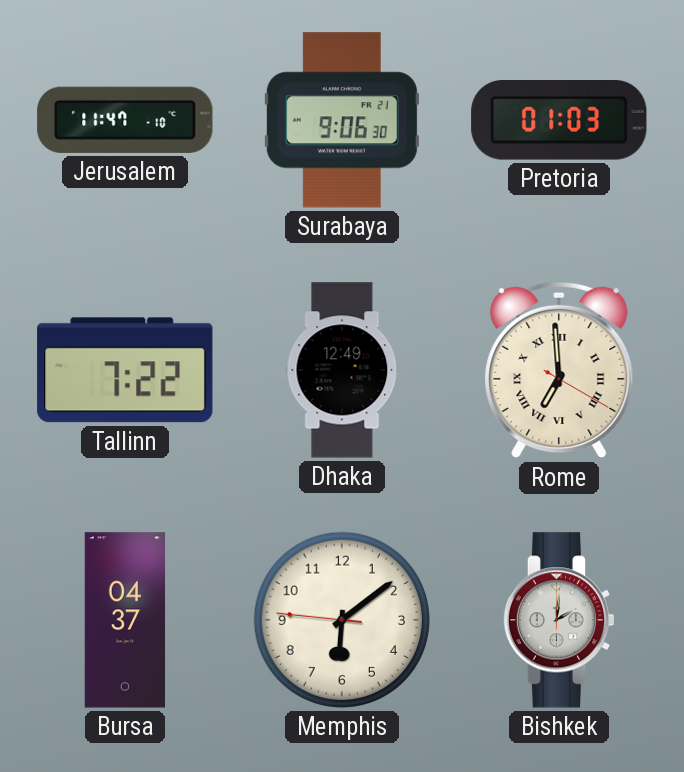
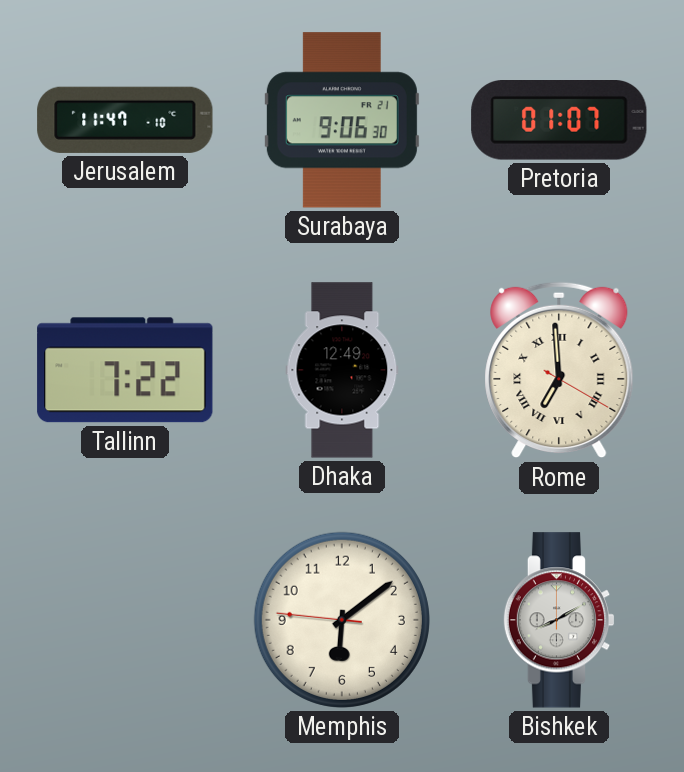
Pretoria: 01:03 -> 01:07 (559, 121)
Bursa: 04:37 -> none (125, 620)
Bishkek: 2:01 -> 8:10 (559, 620)
